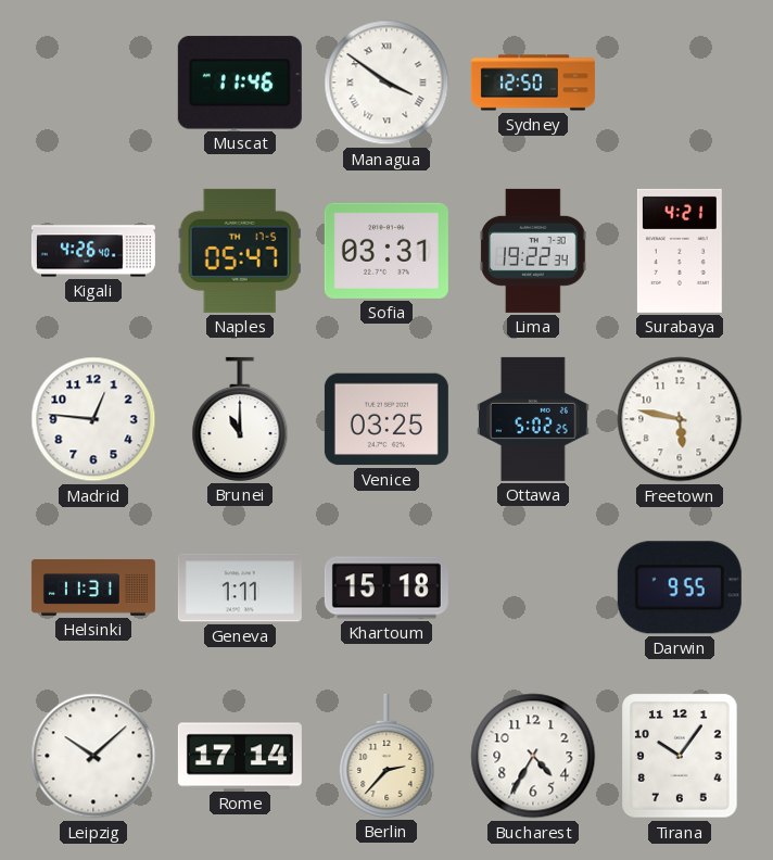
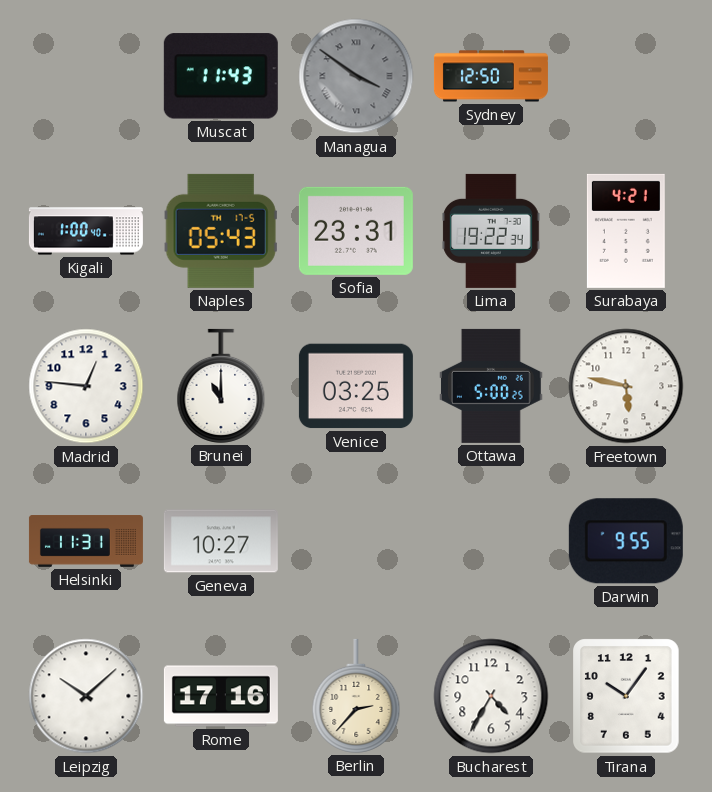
Muscat: 11:46 -> 11:43 (221, 76)
Managua dial: white -> grey (356, 76)
Kigali: 4:26 -> 1:00 (86, 231)
Naples: 05:47 -> 05:43 (221, 231)
Sofia: 03:31 -> 23:31 (356, 231)
Ottawa: 5:02 -> 5:00 (492, 386)
Geneva: 1:11 -> 10:27 (221, 541)
Khartoum: 15:18 -> none (386, 587)
Rome: 17:14 -> 17:16 (221, 696)
